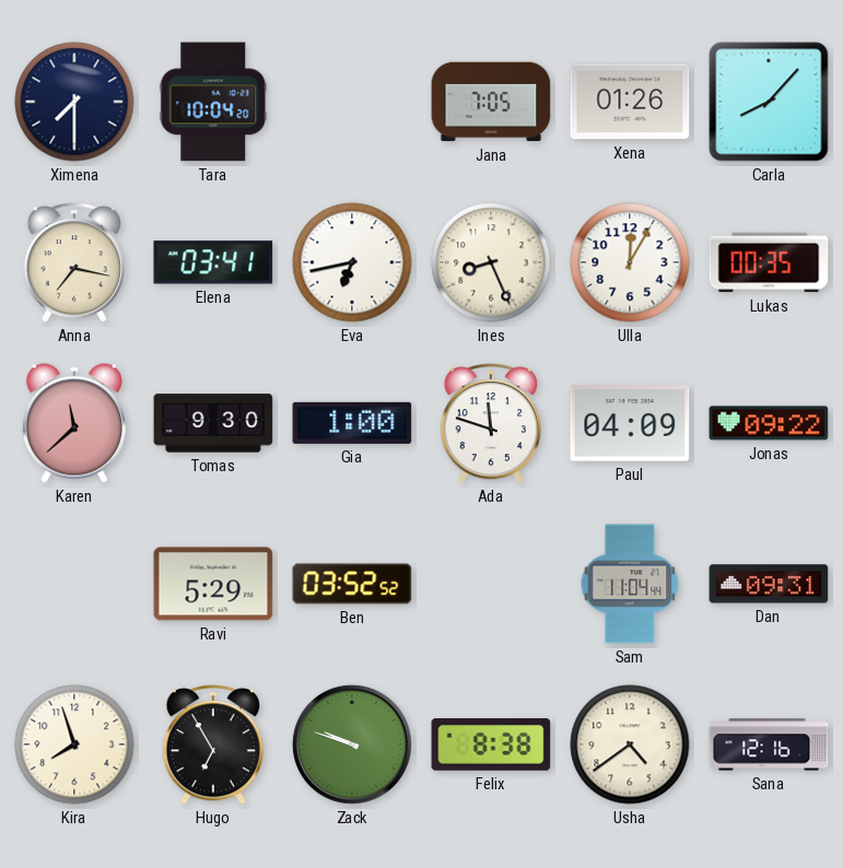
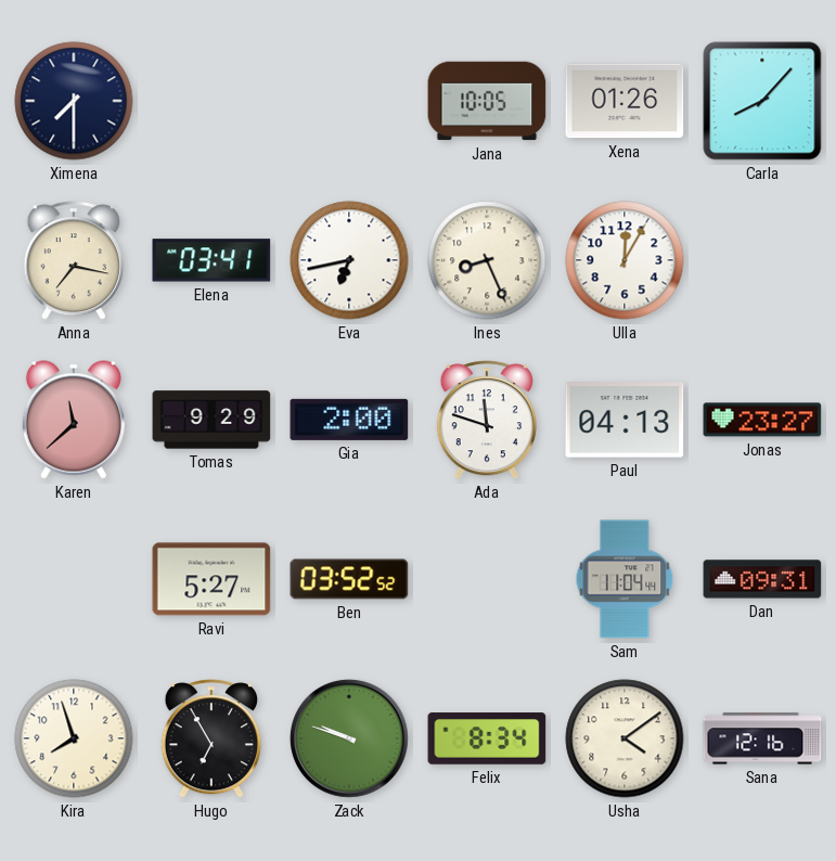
Tara: 10:04 -> none (213, 102)
Jana: 7:05 -> 10:05 (487, 101)
Lukas: 00:35 -> none (769, 262)
Tomas: 9:30 -> 9:29 (211, 420)
Gia: 1:00 -> 2:00 (349, 420)
Paul: 04:09 -> 04:13 (625, 420)
Jonas: 09:22 -> 23:27 (762, 420)
Ravi: 5:29 -> 5:27 (211, 579)
Felix: 8:38 -> 8:34 (487, 738)
Usha: 4:39 -> 4:09 (625, 738)
